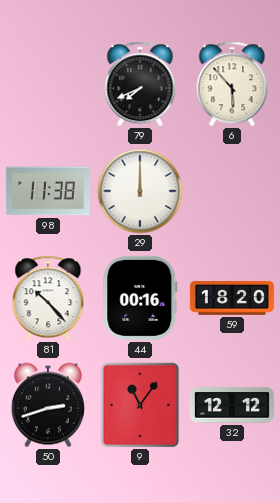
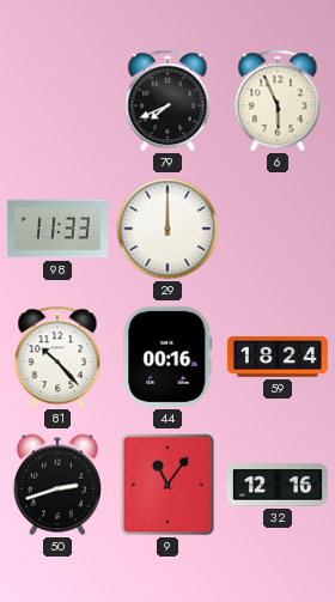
6: 5:53 -> 5:56 (278, 101)
98: 11:38 -> 11:33 (57, 229)
59: 18:20 -> 18:24 (278, 357)
32: 12:12 -> 12:16 (278, 485)
